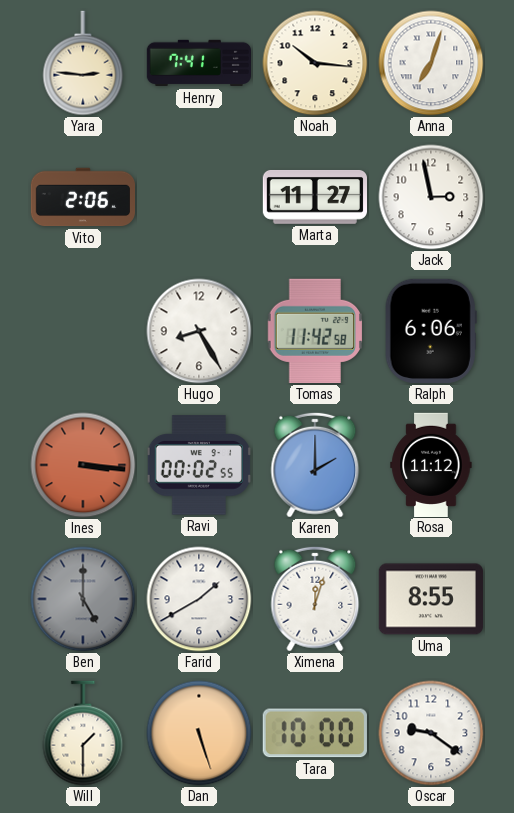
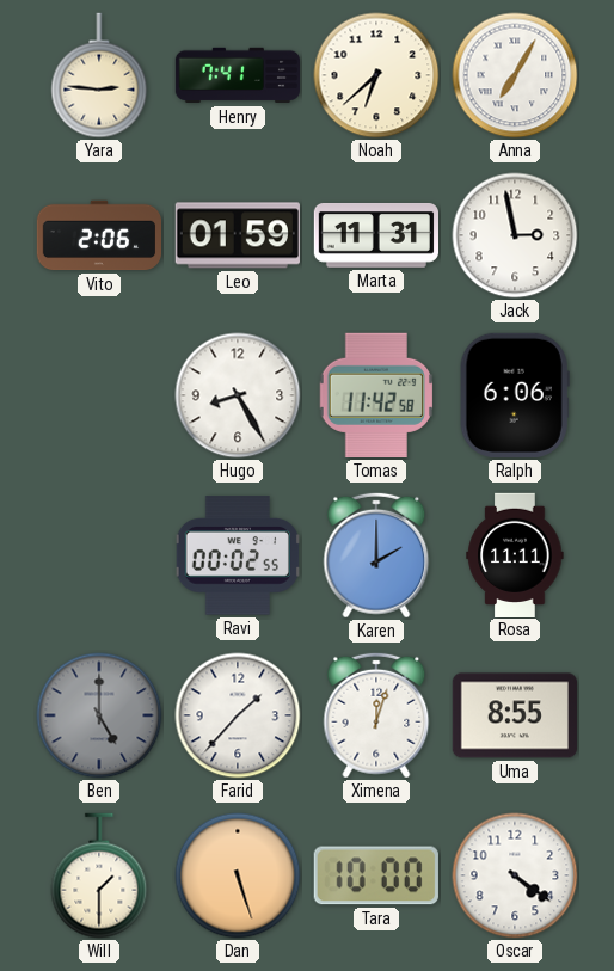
Noah: 10:16 -> 6:38 (376, 75)
Anna: 7:03 -> 7:05 (515, 75)
Leo: none -> 01:59 (238, 235)
Marta: 11:27 -> 11:31 (375, 235)
Ines: 3:16 -> none (83, 465)
Rosa: 11:12 -> 11:11 (515, 554)
Farid: 1:40 -> 1:37 (238, 715)
Oscar: 9:21 -> 4:21 (515, 875)
